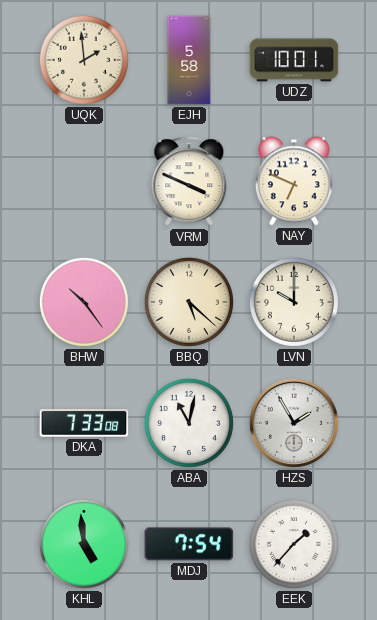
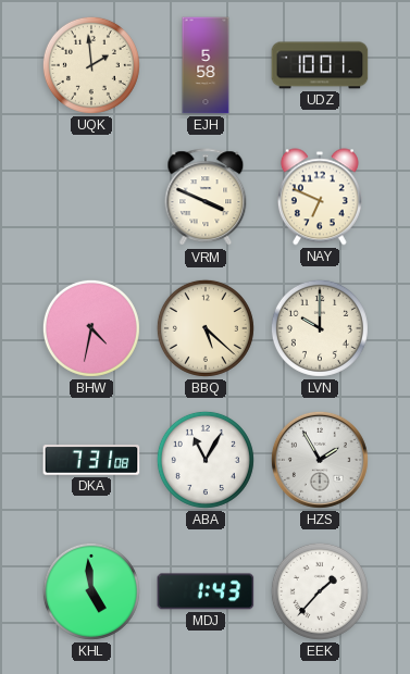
BHW: 10:24 -> 4:32 (91, 328)
DKA: 7:33 -> 7:31 (91, 460)
ABA: 11:02 -> 11:05 (206, 460)
MDJ: 7:54 -> 1:43 (206, 591)
